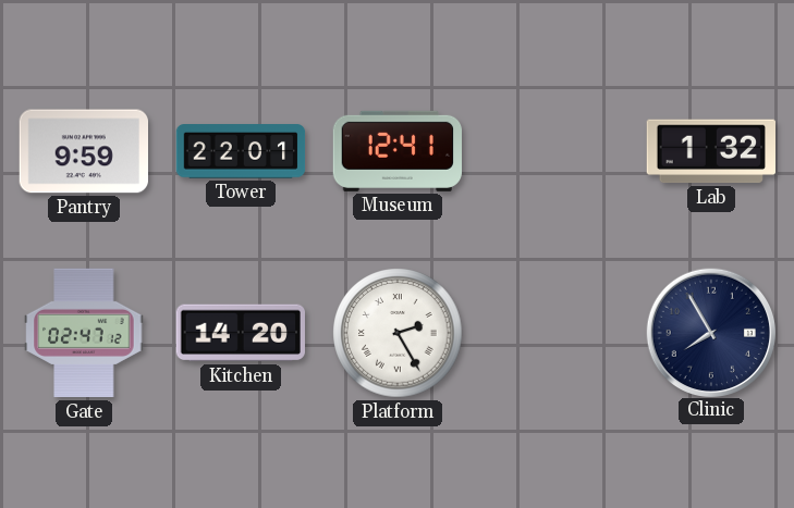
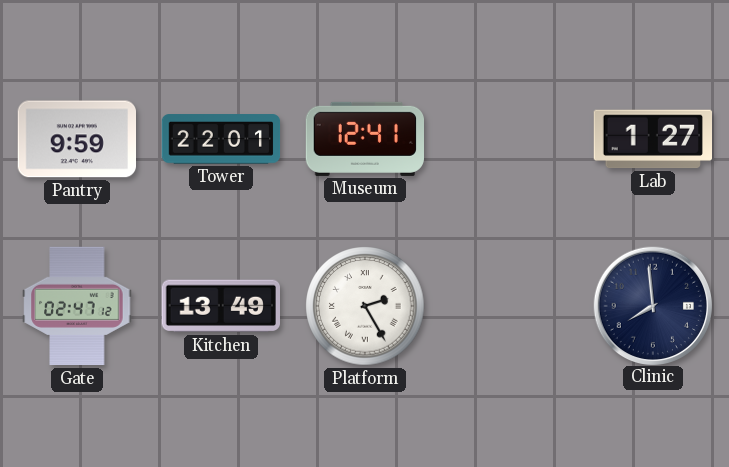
Lab: 1:32 -> 1:27 (652, 139)
Kitchen: 14:20 -> 13:49 (220, 306)
Clinic: 7:55 -> 7:59 (652, 305)
